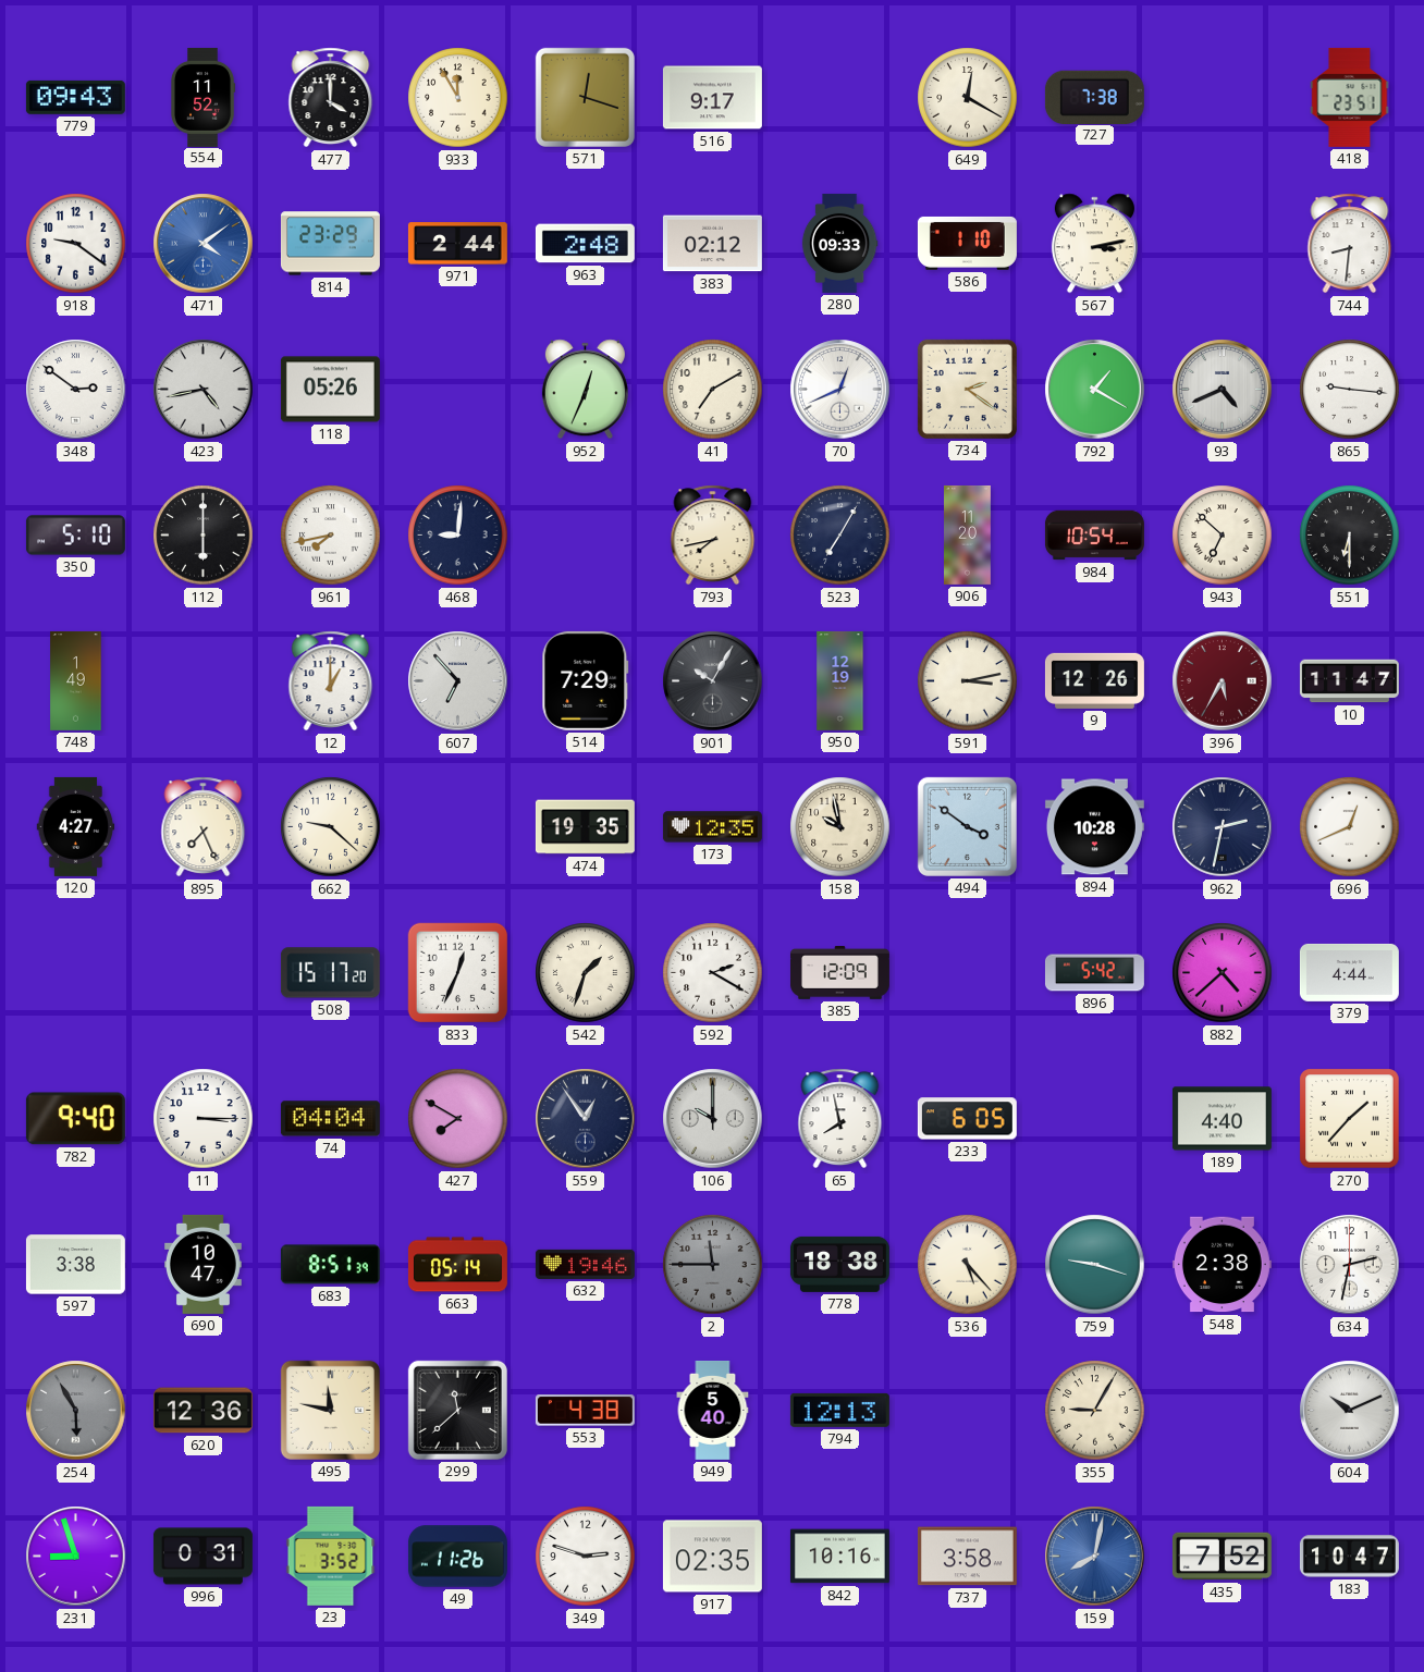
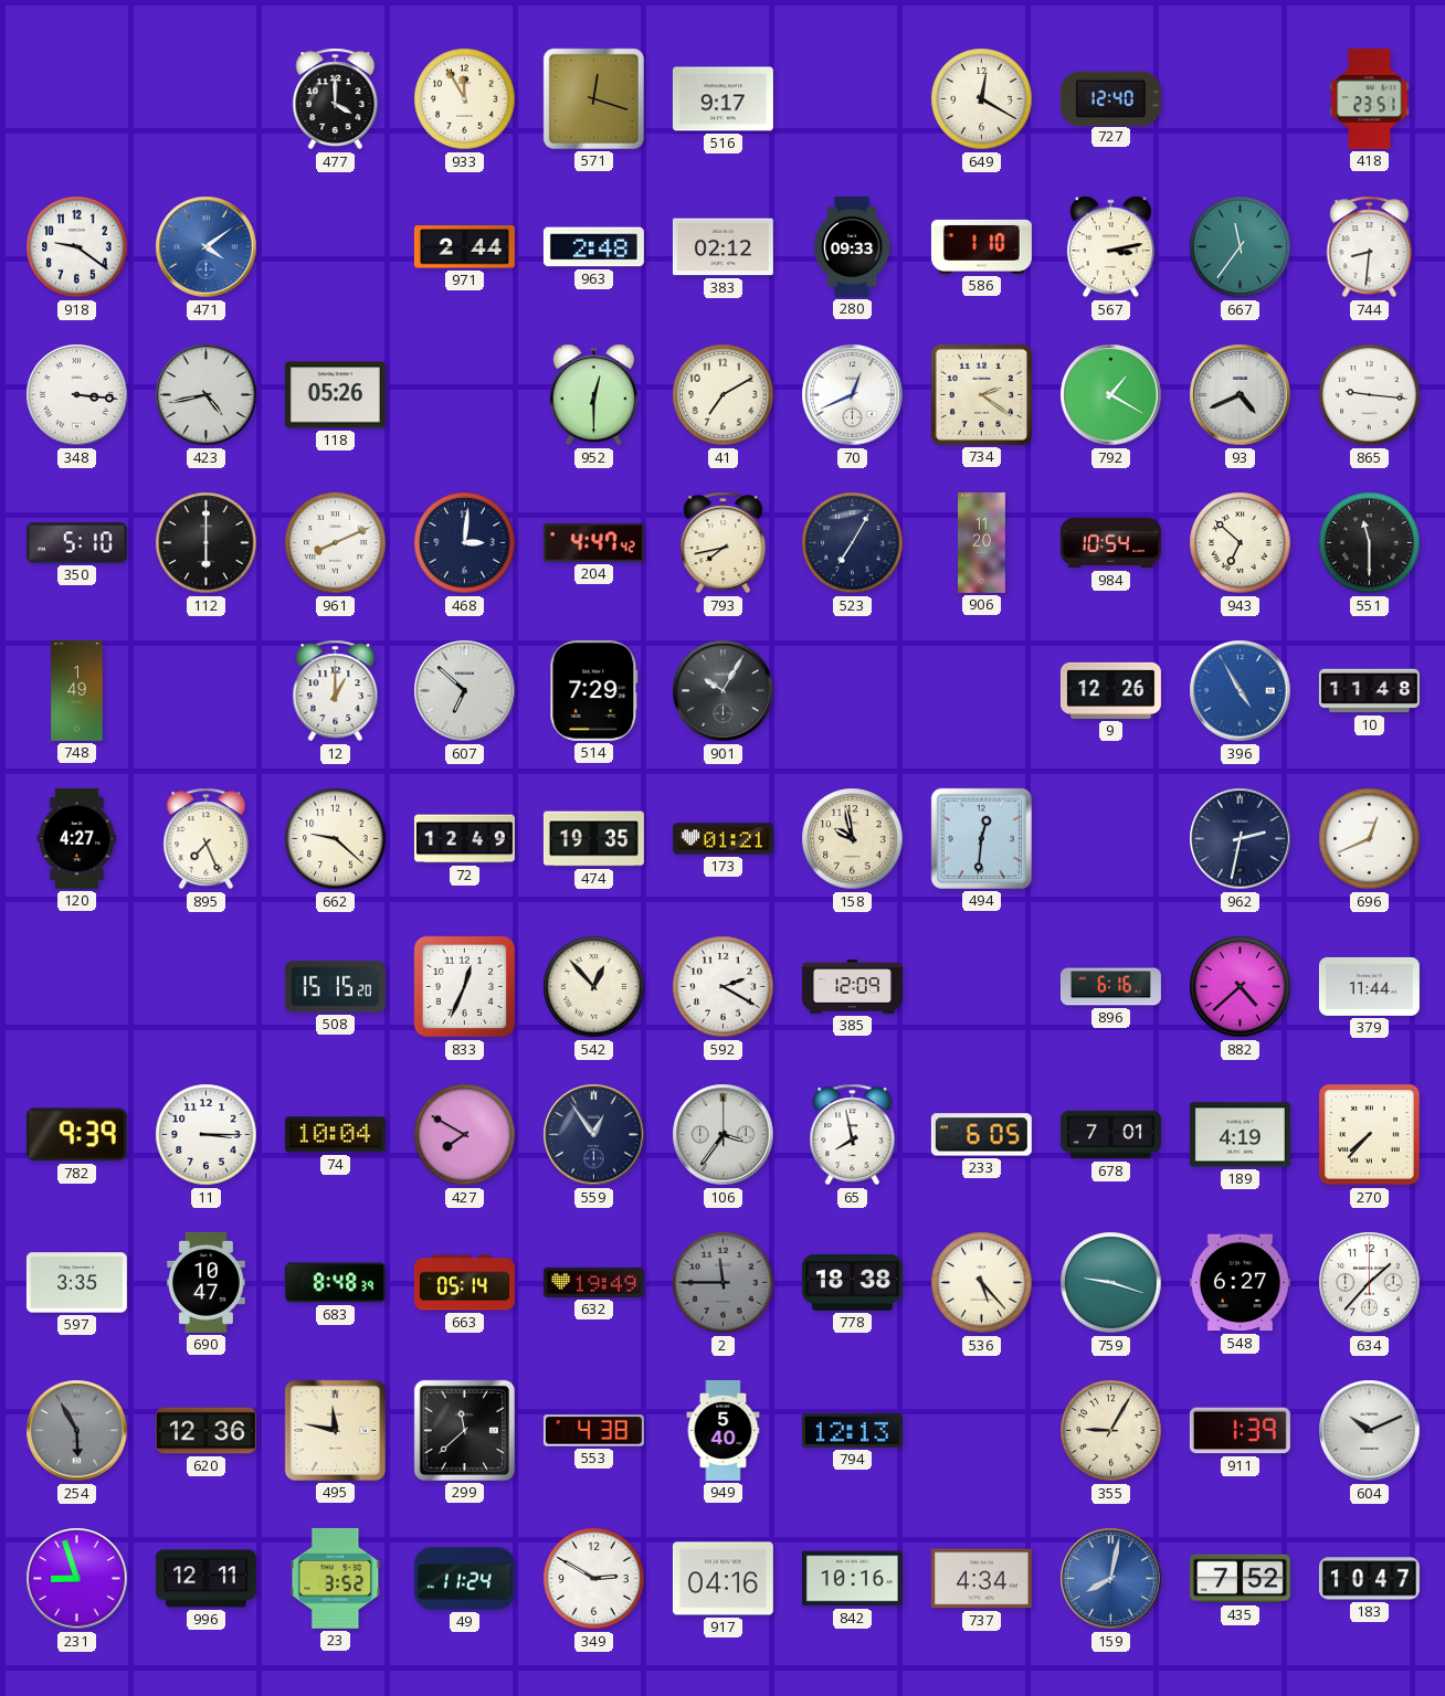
779: 09:43 -> none (75, 97)
554: 11:52 -> none (202, 97)
727: 7:38 -> 12:40 (1110, 98)
814: 23:29 -> none (330, 244)
667: none -> 11:36 (1241, 247)
348: 2:51 -> 3:16 (77, 395)
952: 12:34 -> 12:30 (593, 395)
961: 7:43 -> 8:11 (336, 543)
468: 9:01 -> 3:01 (465, 543)
204: none -> 4:47 (593, 543)
551: 6:30 -> 11:30 (1370, 543)
607: 6:53 -> 6:52 (465, 691)
950: 12:19 -> none (840, 680)
591: 3:13 -> none (968, 681)
396: 5:35 -> 4:55 (1241, 691)
396 dial: burgundy -> blue (1241, 691)
10: 11:47 -> 11:48 (1369, 691)
72: none -> 12:49 (464, 839)
173: 12:35 -> 01:21 (722, 839)
494: 3:51 -> 12:31 (981, 838)
894: 10:28 -> none (1094, 827)
508: 15:17 -> 15:15 (335, 987)
542: 1:33 -> 12:53 (594, 987)
896: 5:42 -> 6:16 (1110, 987)
379: 4:44 -> 11:44 (1369, 986)
782: 9:40 -> 9:39 (76, 1135)
74: 04:04 -> 10:04 (335, 1135)
106: 10:00 -> 3:36 (724, 1135)
678: none -> 7:01 (1110, 1135)
189: 4:40 -> 4:19 (1240, 1135)
270: 1:37 -> 7:37 (1370, 1135)
597: 3:38 -> 3:35 (76, 1283)
683: 8:51 -> 8:48 (335, 1283)
632: 19:46 -> 19:49 (593, 1282)
548: 2:38 -> 6:27 (1240, 1283)
634: 2:32 -> 1:37 (1370, 1283)
911: none -> 1:39 (1240, 1431)
996: 0:31 -> 12:11 (205, 1579)
49: 11:26 -> 11:24 (464, 1579)
349: 2:48 -> 2:50 (594, 1579)
917: 02:35 -> 04:16 (722, 1579)
737: 3:58 -> 4:34 (981, 1579)
